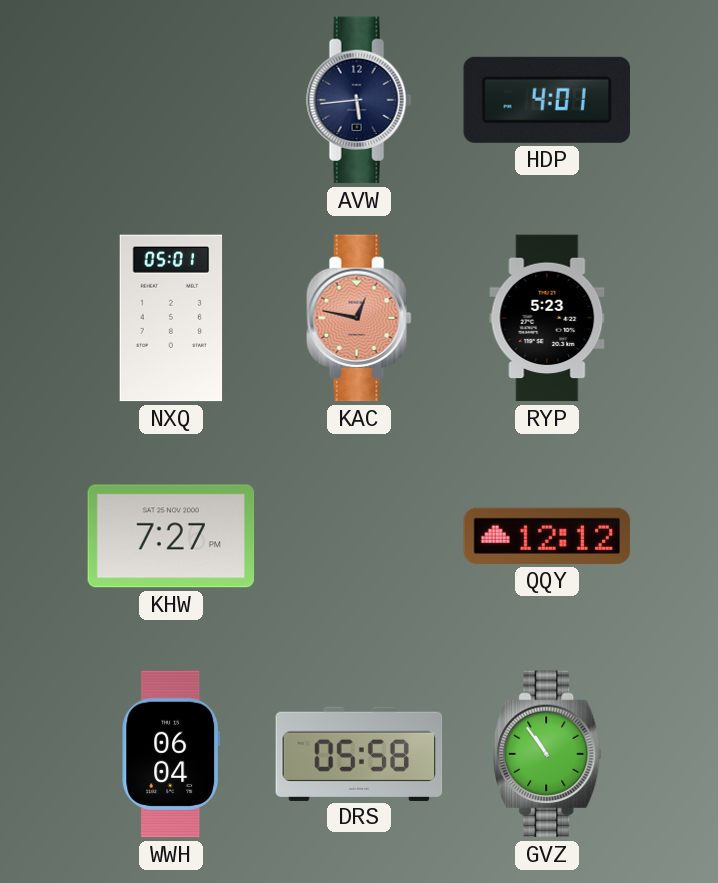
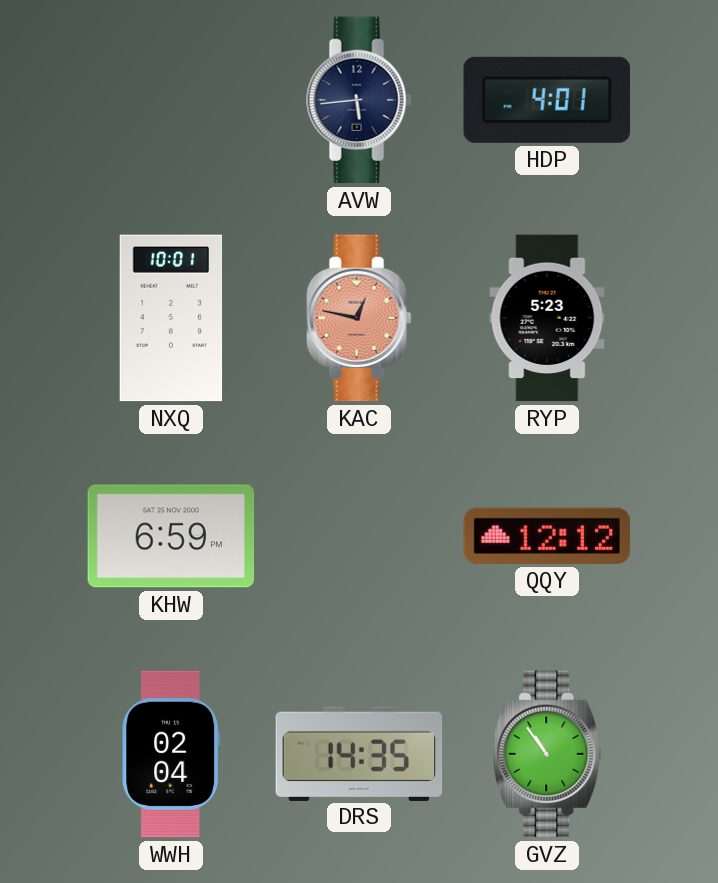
NXQ: 05:01 -> 10:01 (171, 318)
KHW: 7:27 -> 6:59 (171, 536)
WWH: 06:04 -> 02:04 (171, 754)
DRS: 05:58 -> 14:35 (359, 753)
